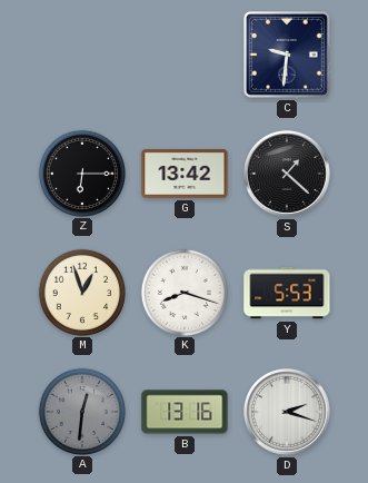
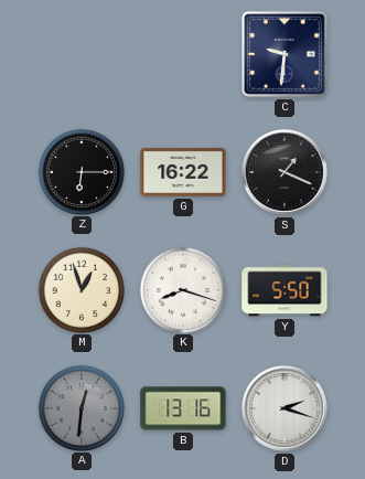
G: 13:42 -> 16:22 (183, 172)
S: 1:22 -> 1:19 (285, 172)
Y: 5:53 -> 5:50 (285, 290)
